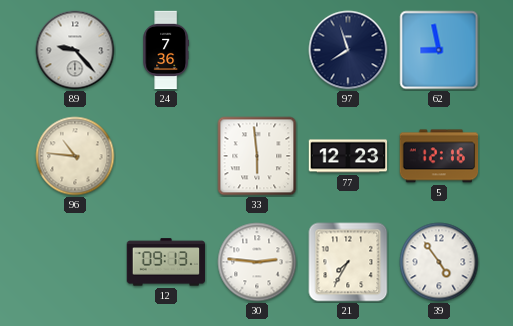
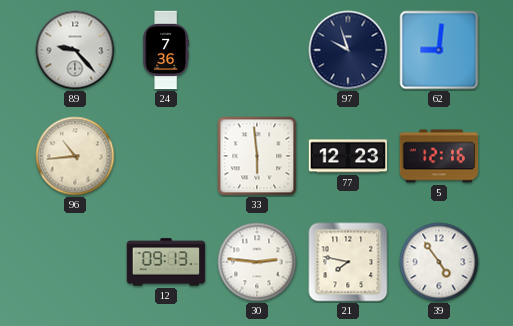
97: 7:57 -> 9:57 (348, 50)
62: 8:58 -> 9:01 (439, 50)
96: 10:46 -> 10:44 (75, 156)
21: 7:35 -> 7:47 (348, 262)
